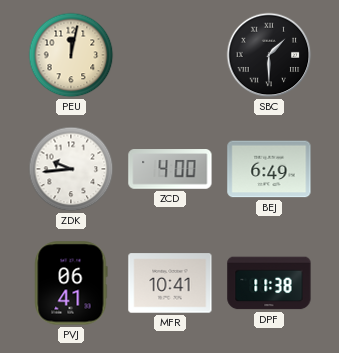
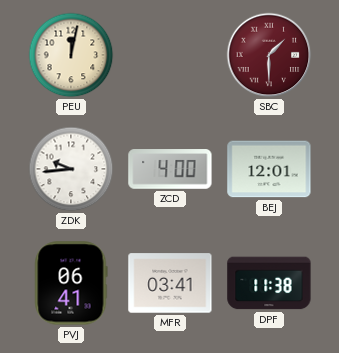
SBC dial: black -> burgundy (269, 55)
BEJ: 6:49 -> 12:01 (269, 169)
MFR: 10:41 -> 03:41 (170, 283)
